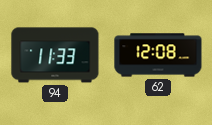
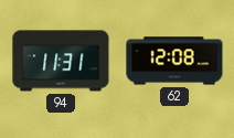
94: 11:33 -> 11:31 (61, 61)
